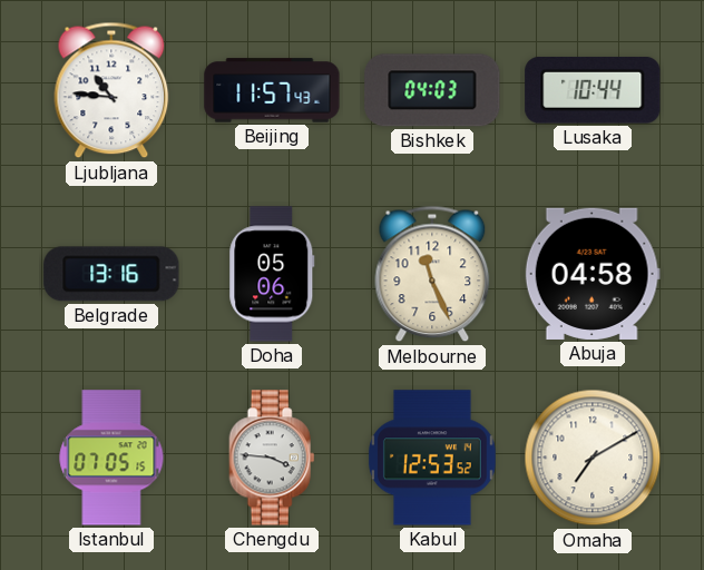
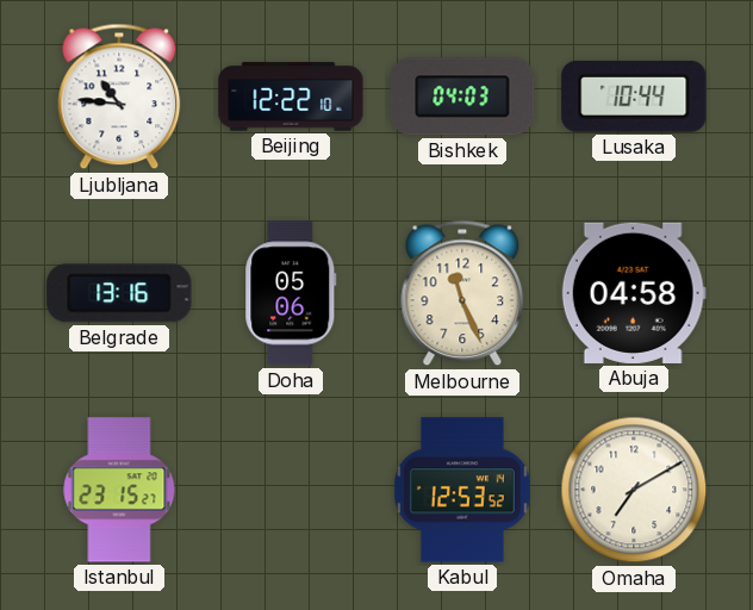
Beijing: 11:57 -> 12:22 (291, 97)
Istanbul: 07:05 -> 23:15 (119, 490)
Chengdu: 3:46 -> none (272, 458)
